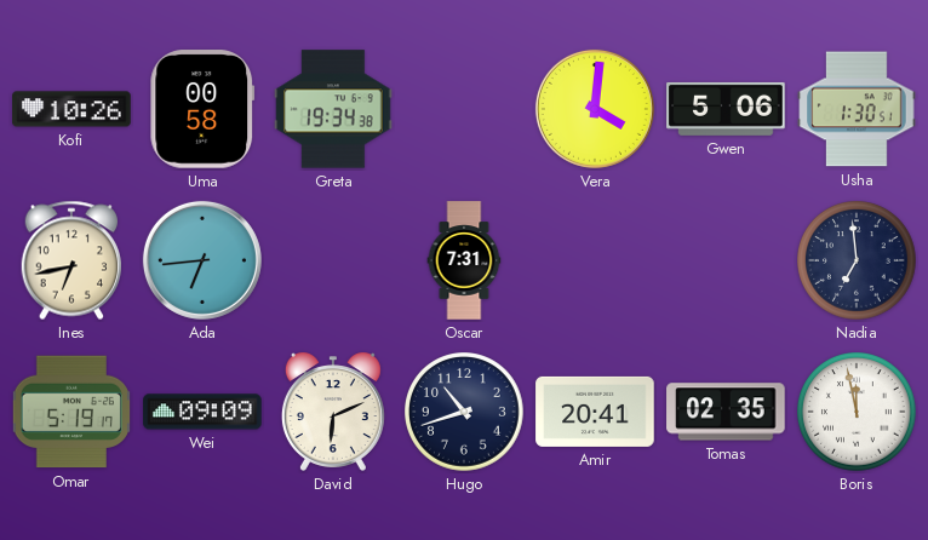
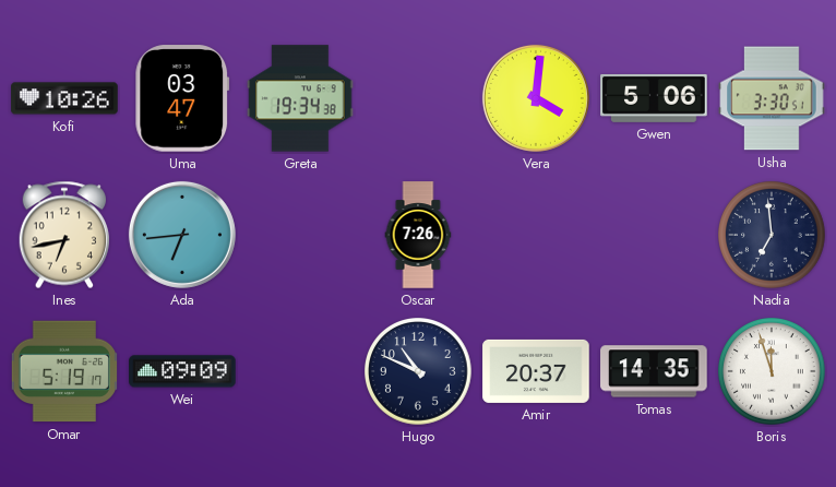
Uma: 00:58 -> 03:47 (182, 98)
Usha: 1:30 -> 3:30 (772, 98)
Oscar: 7:31 -> 7:26 (418, 235)
David: 6:11 -> none (333, 412)
Hugo: 10:42 -> 10:49 (418, 371)
Amir: 20:41 -> 20:37 (536, 371)
Tomas: 02:35 -> 14:35 (654, 371)
Boris: 11:58 -> 11:57 (772, 371)
